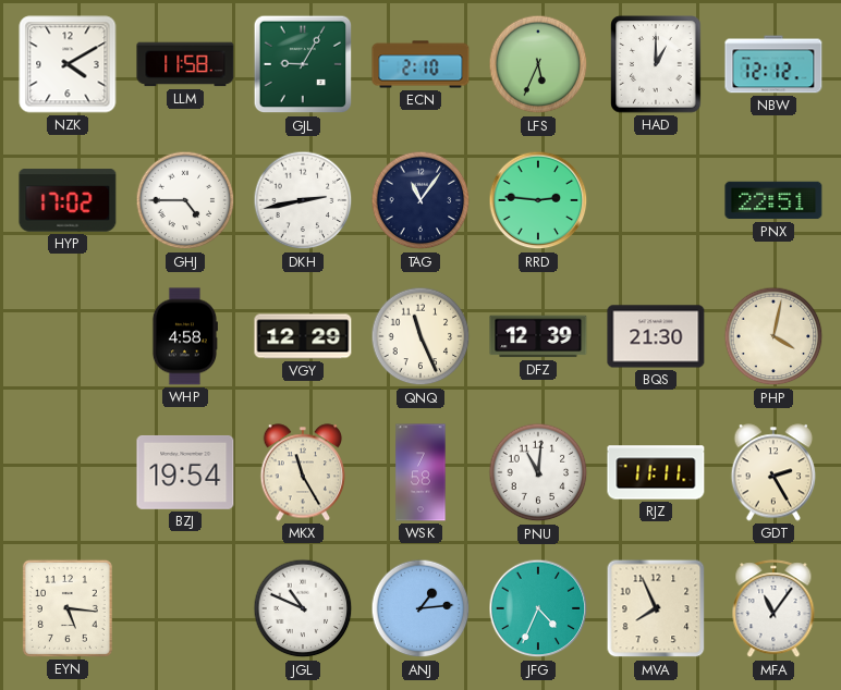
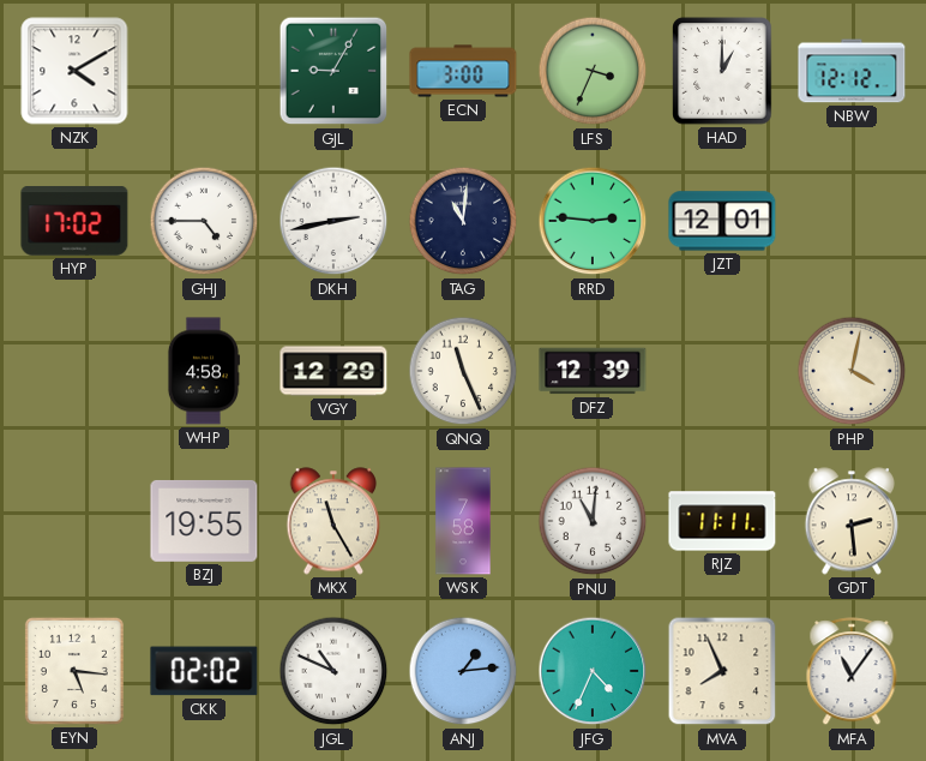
LLM: 11:58 -> none (185, 64)
ECN: 2:10 -> 3:00 (463, 71)
LFS: 5:34 -> 3:34 (593, 71)
TAG: 11:06 -> 11:01 (463, 221)
JZT: none -> 12:01 (722, 221)
PNX: 22:51 -> none (773, 200)
BQS: 21:30 -> none (656, 336)
BZJ: 19:54 -> 19:55 (204, 521)
GDT: 2:25 -> 2:29 (852, 521)
CKK: none -> 02:02 (204, 671)
